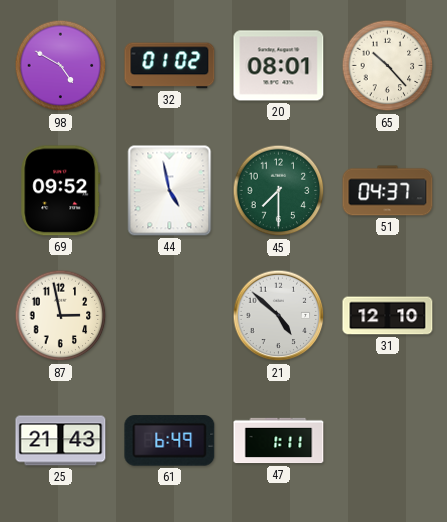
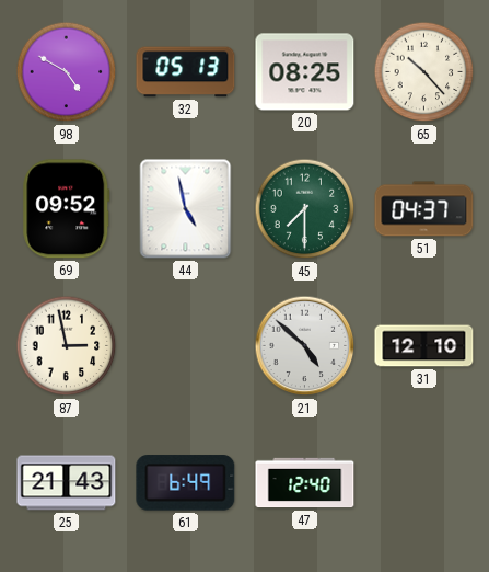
32: 01:02 -> 05:13 (186, 72)
20: 08:01 -> 08:25 (305, 72)
47: 1:11 -> 12:40 (305, 483)
